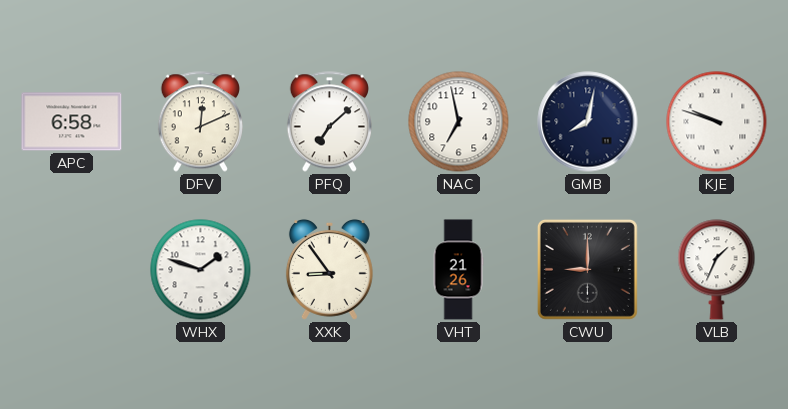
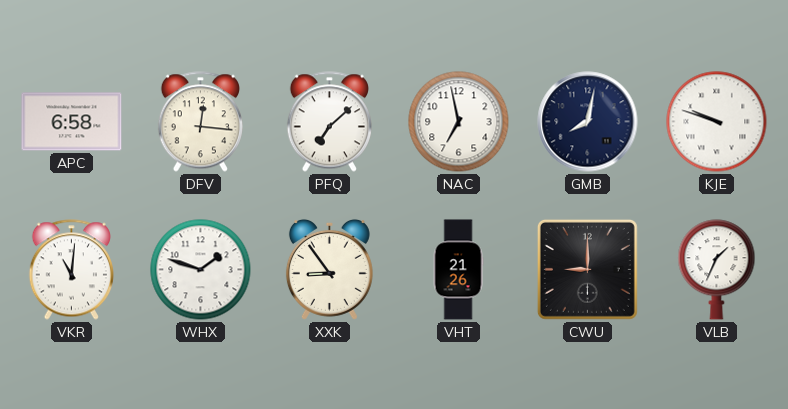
DFV: 12:11 -> 12:16 (200, 122)
VKR: none -> 11:01 (71, 270)
